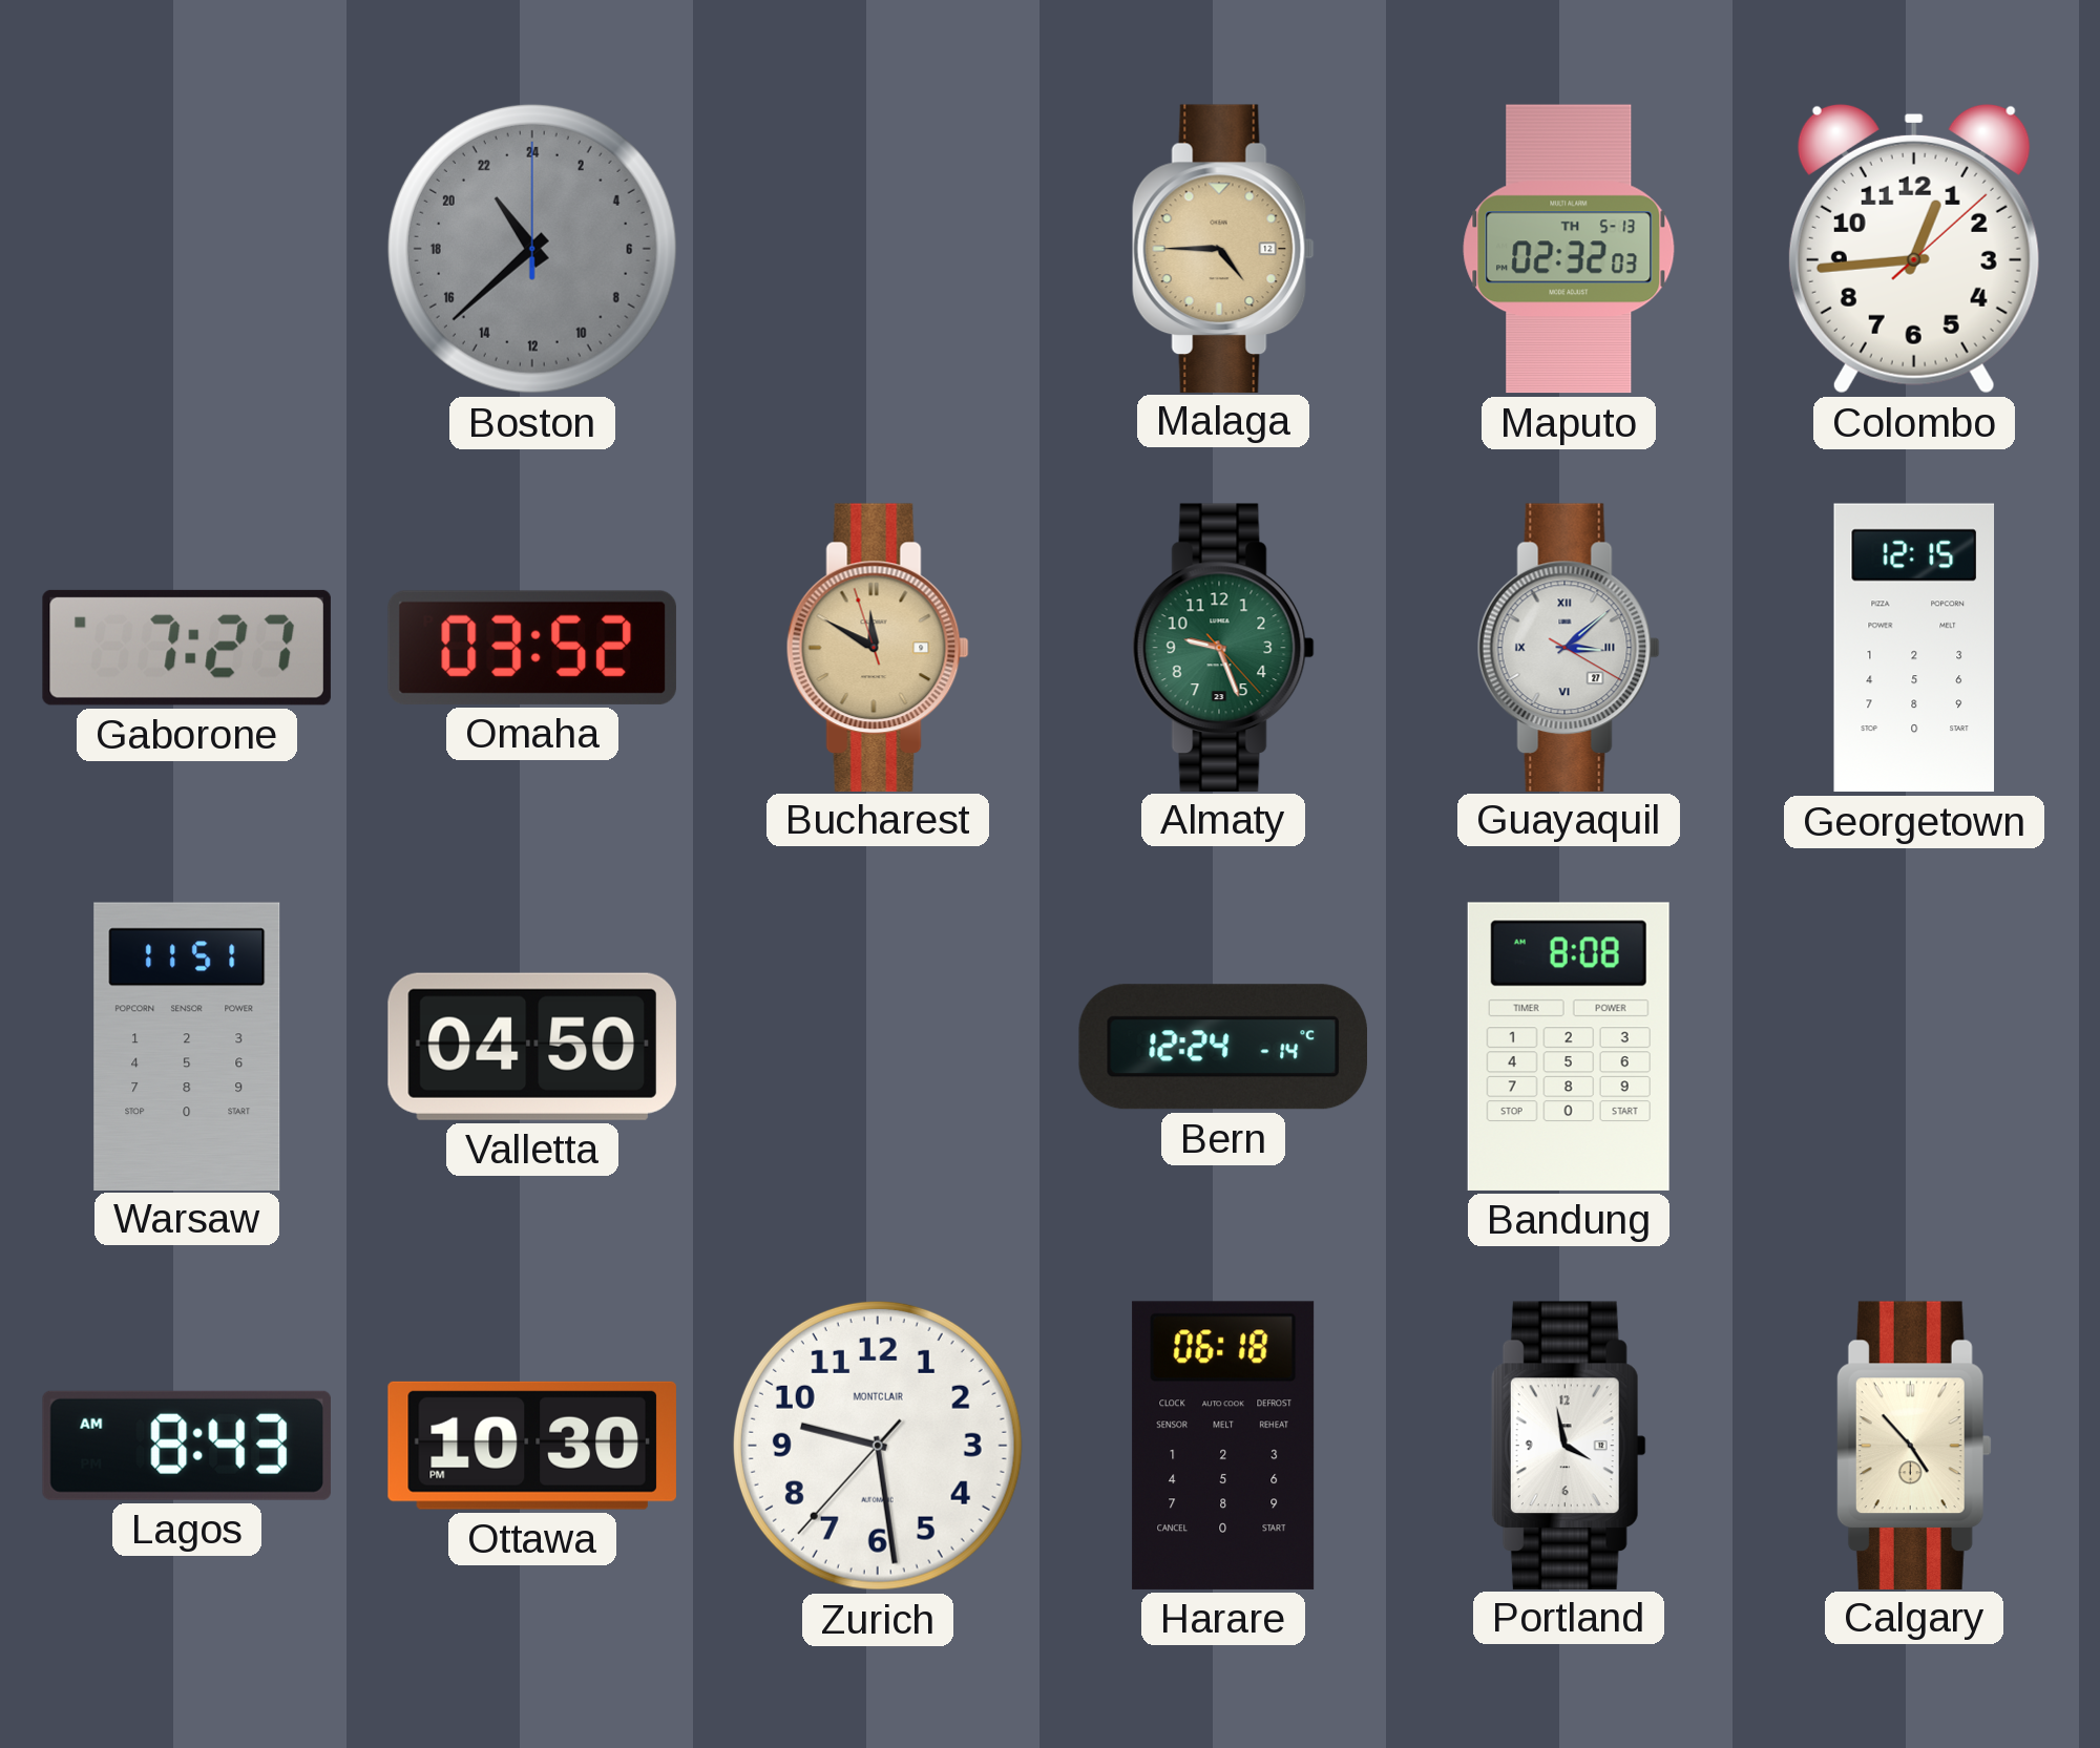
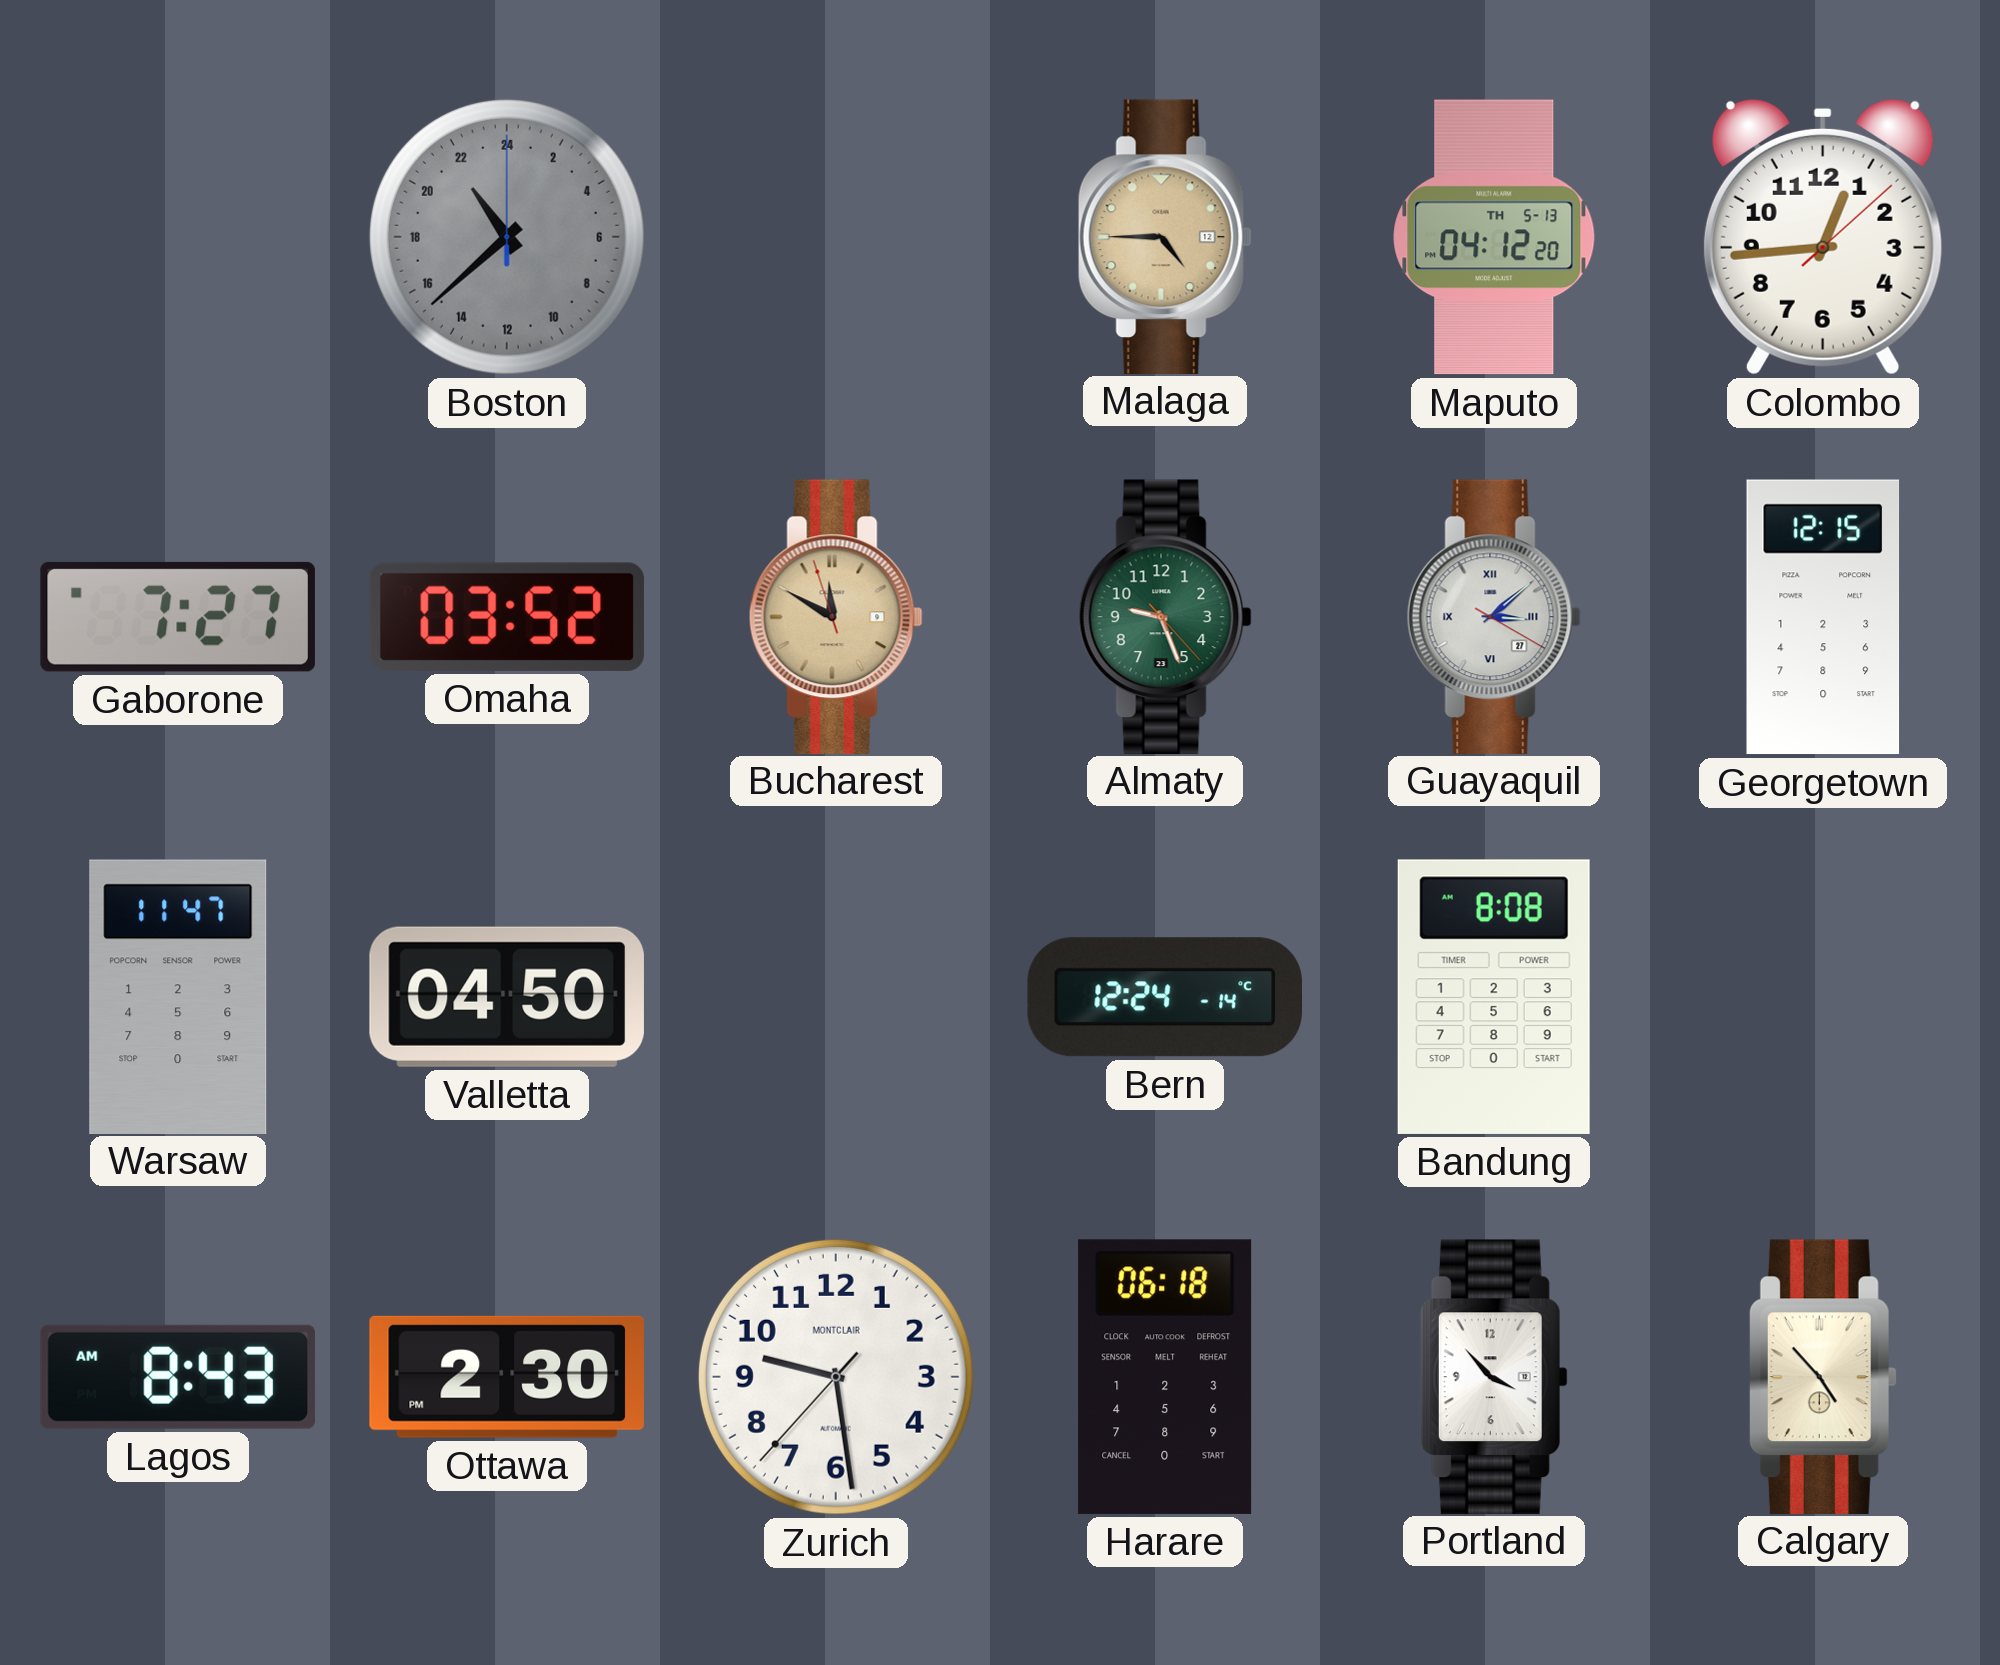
Maputo: 02:32 -> 04:12 (1494, 237)
Warsaw: 11:51 -> 11:47 (178, 996)
Ottawa: 10:30 -> 2:30 (507, 1377)
Portland: 3:58 -> 3:53 (1494, 1376)
